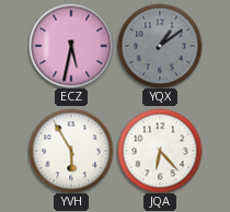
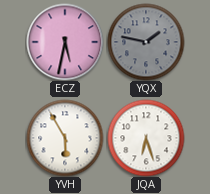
YQX: 1:09 -> 1:47 (146, 42)
JQA: 6:23 -> 6:27 (146, 138)
